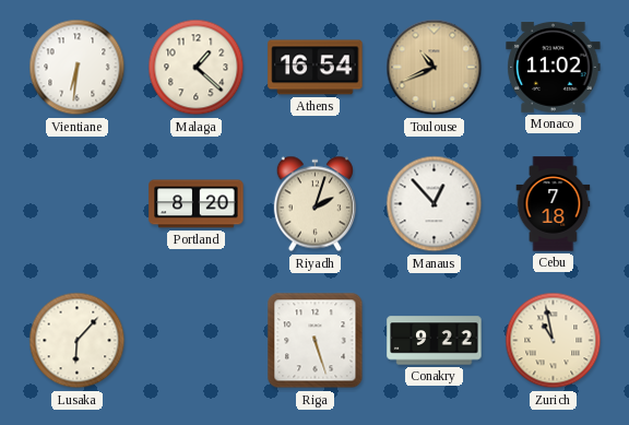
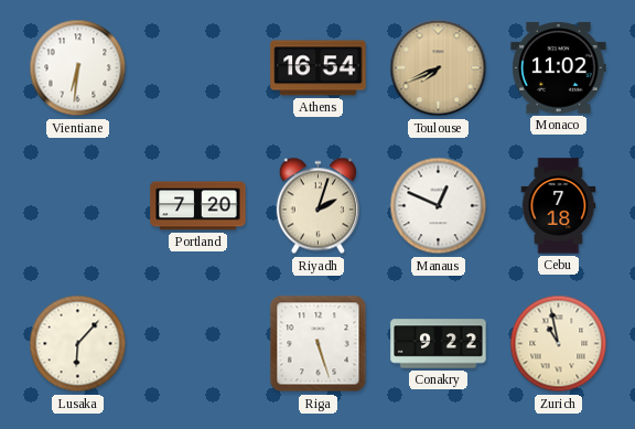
Malaga: 1:22 -> none (197, 68)
Toulouse: 10:41 -> 7:41 (439, 68)
Portland: 8:20 -> 7:20 (198, 206)
Manaus: 12:53 -> 12:49 (439, 206)
